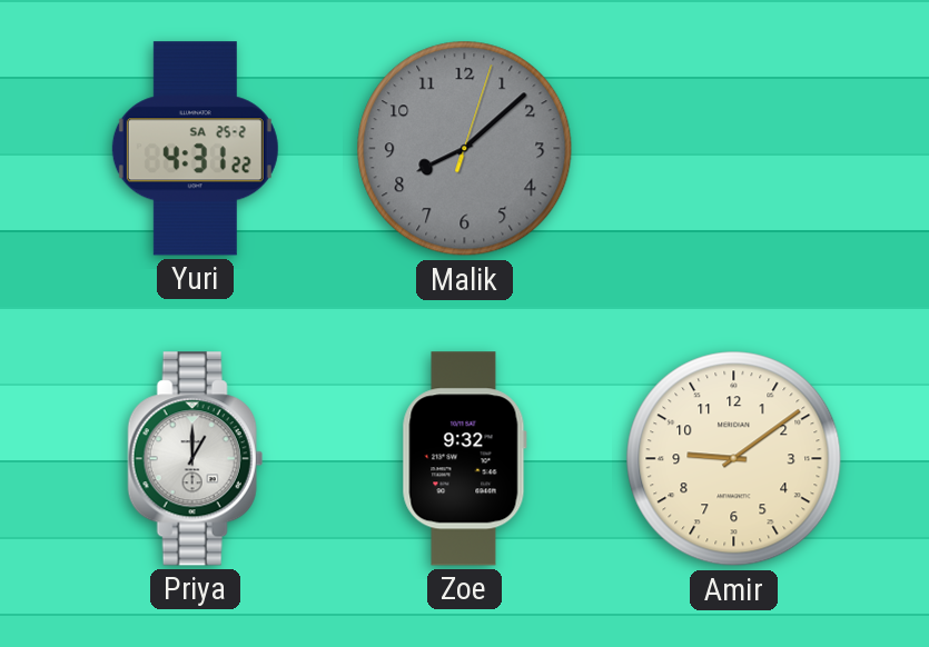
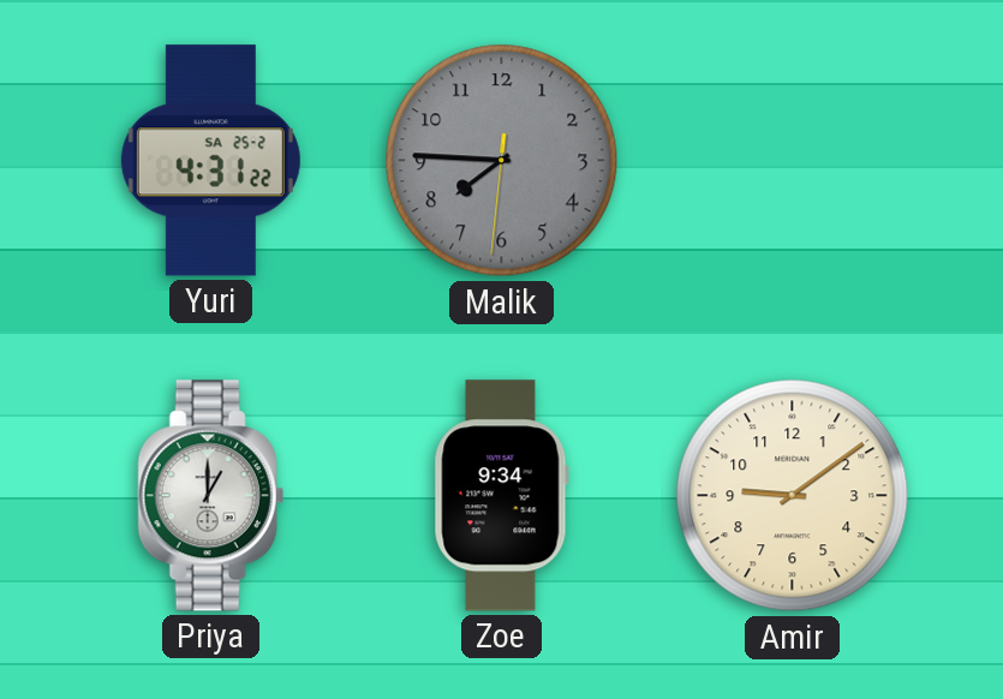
Malik: 8:08 -> 7:45 (502, 161)
Zoe: 9:32 -> 9:34 (501, 496)
